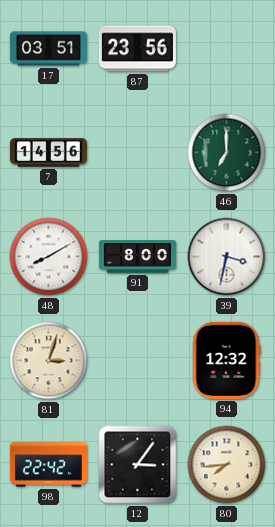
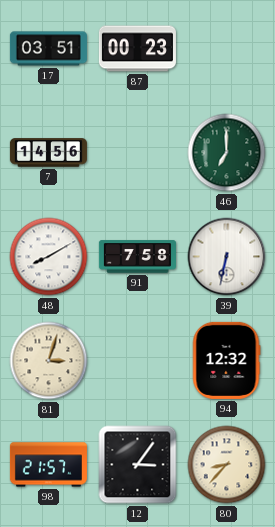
87: 23:56 -> 00:23 (137, 49)
91: 8:00 -> 7:58 (137, 257)
39: 3:32 -> 6:32 (227, 257)
98: 22:42 -> 21:57 (48, 465)
80: 7:44 -> 8:37 (227, 465)
